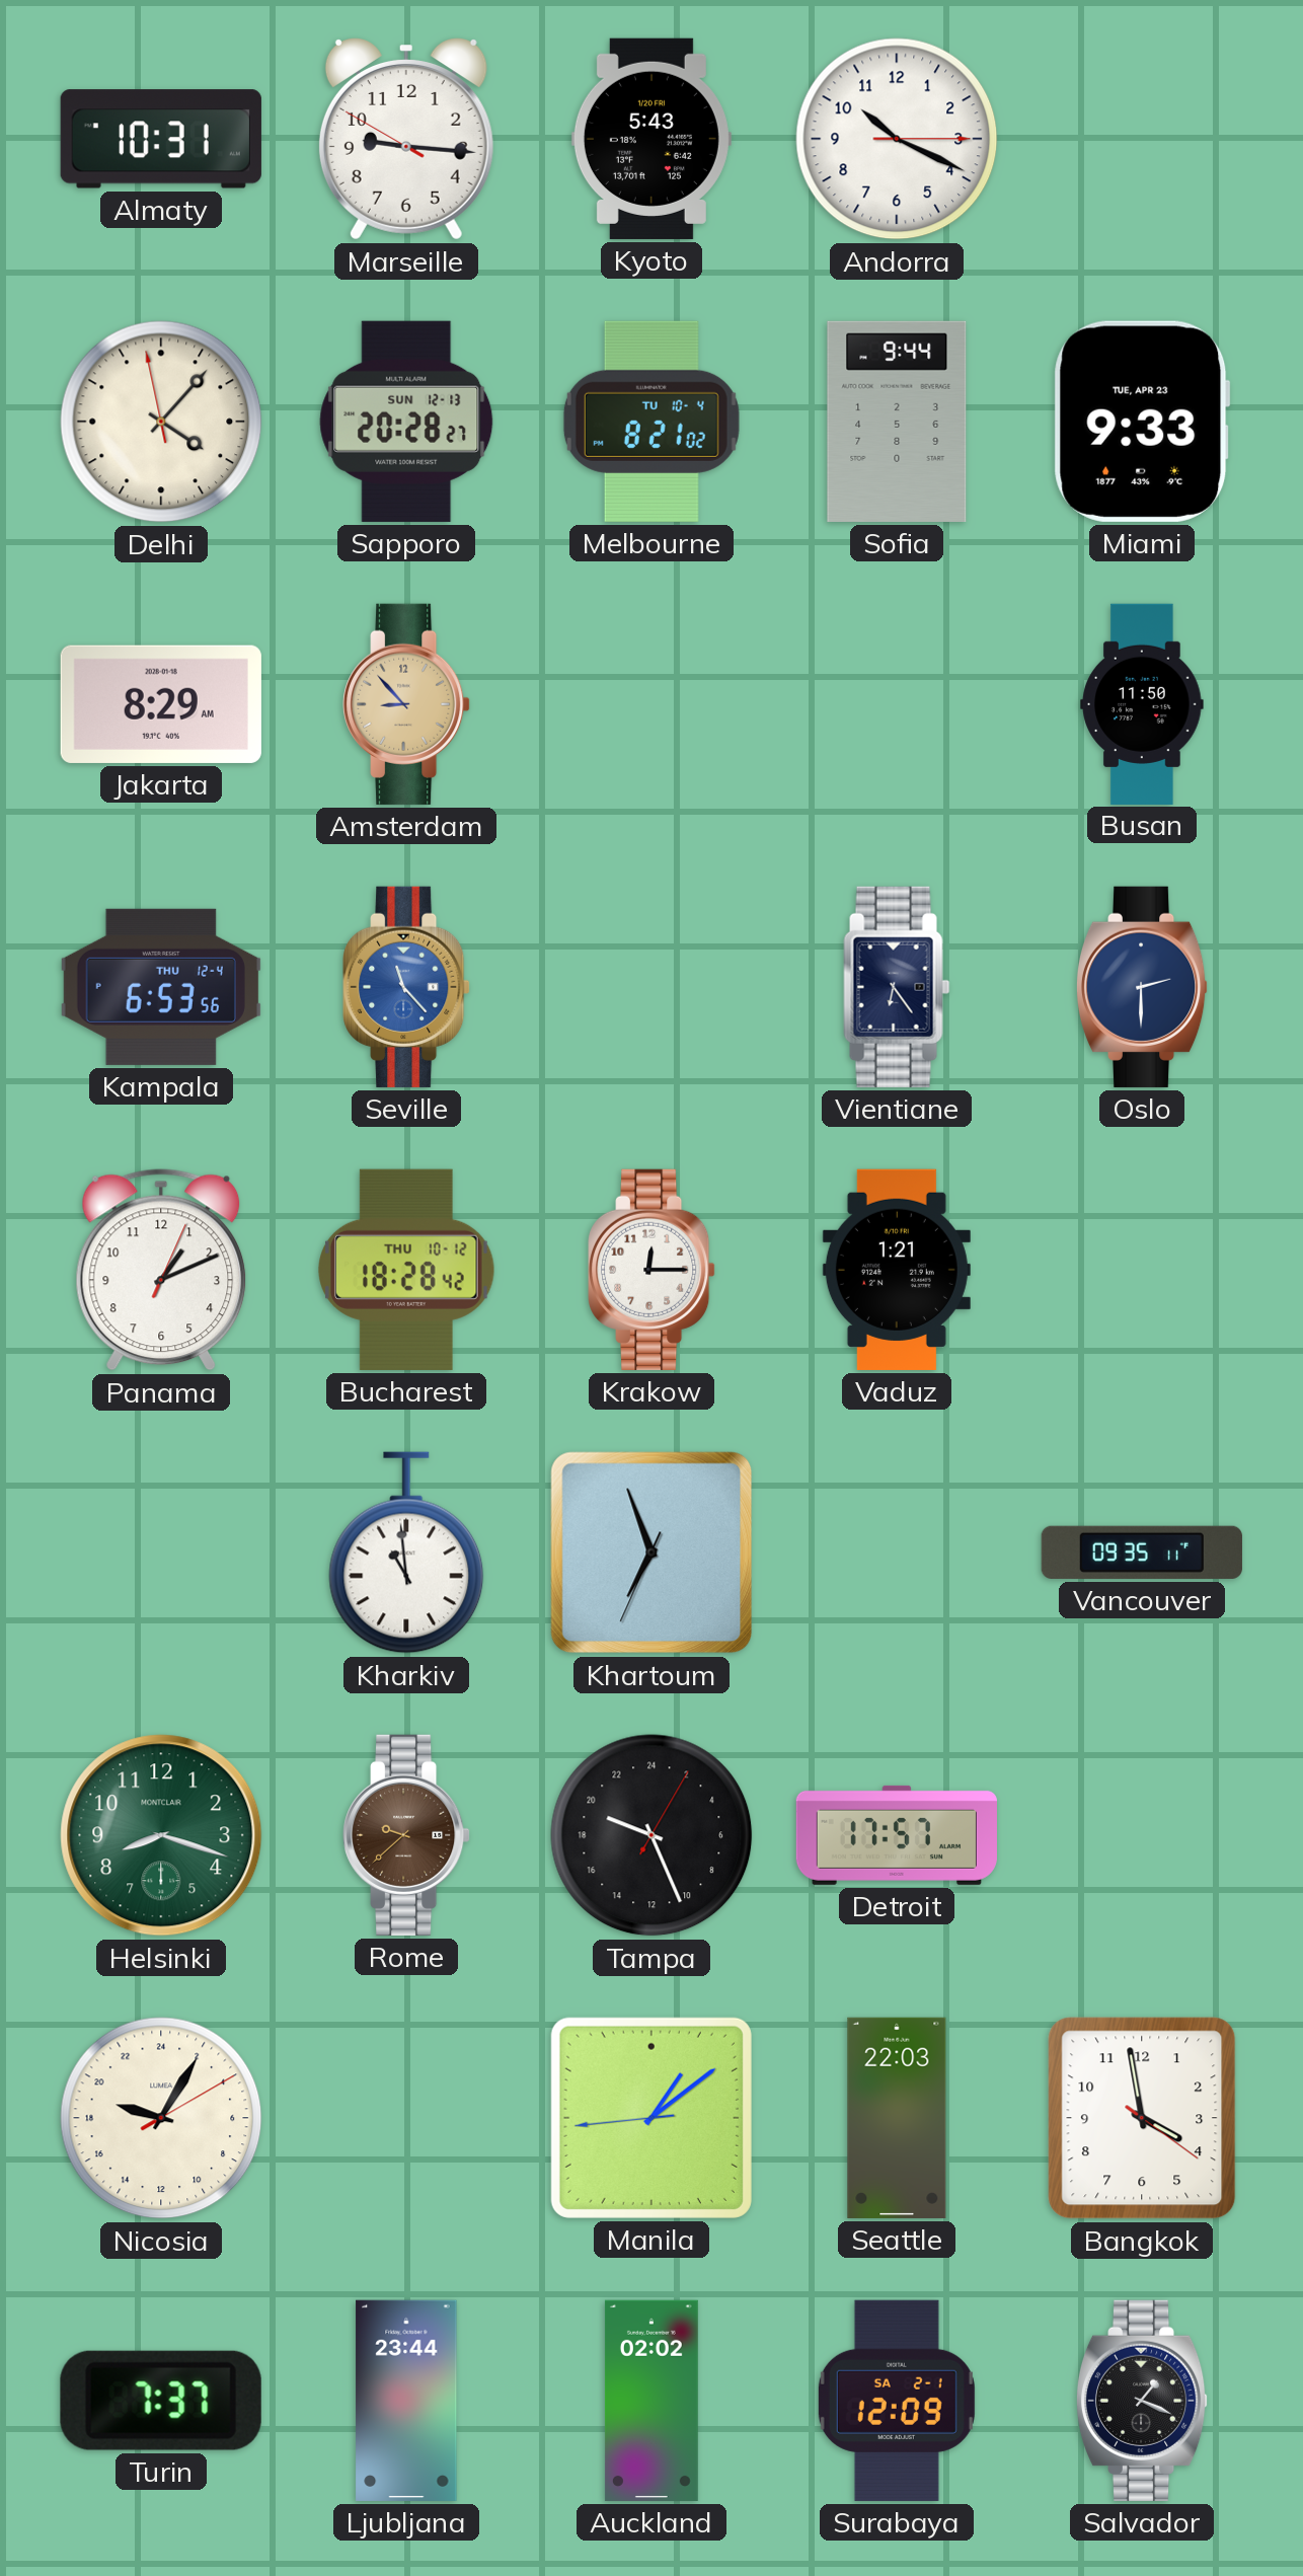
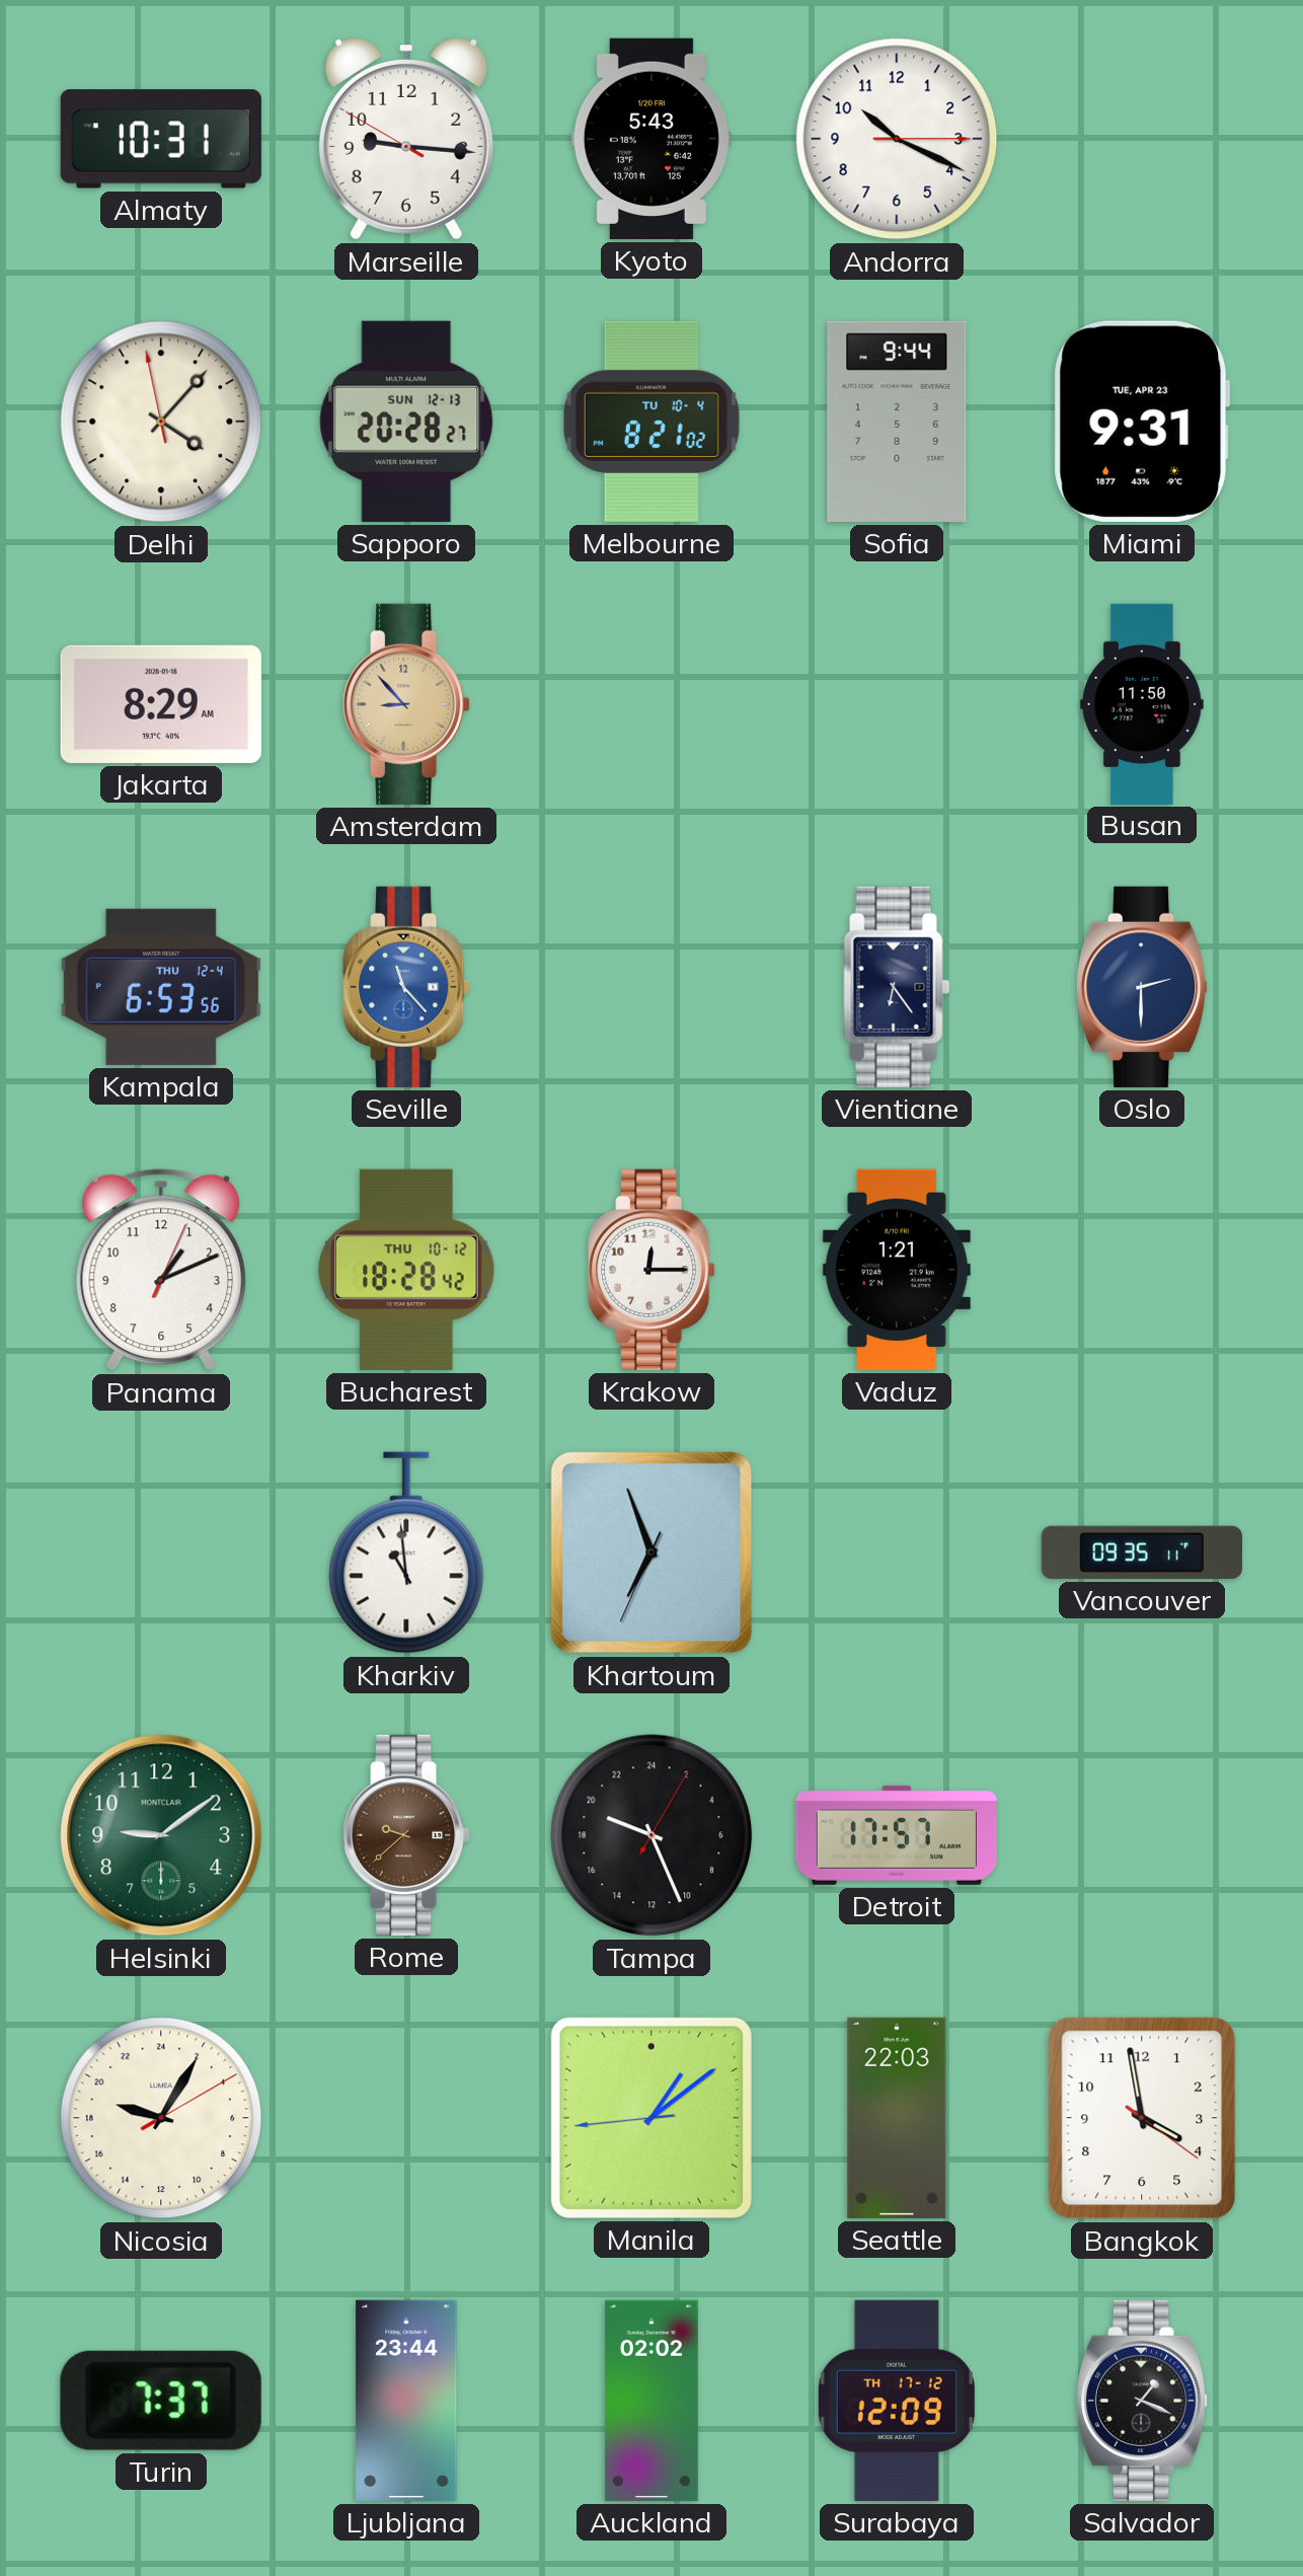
Miami: 9:33 -> 9:31 (1142, 422)
Helsinki: 8:18 -> 9:09 (161, 1835)
Surabaya date: SA 2-1 -> TH 17-12 (897, 2401)
